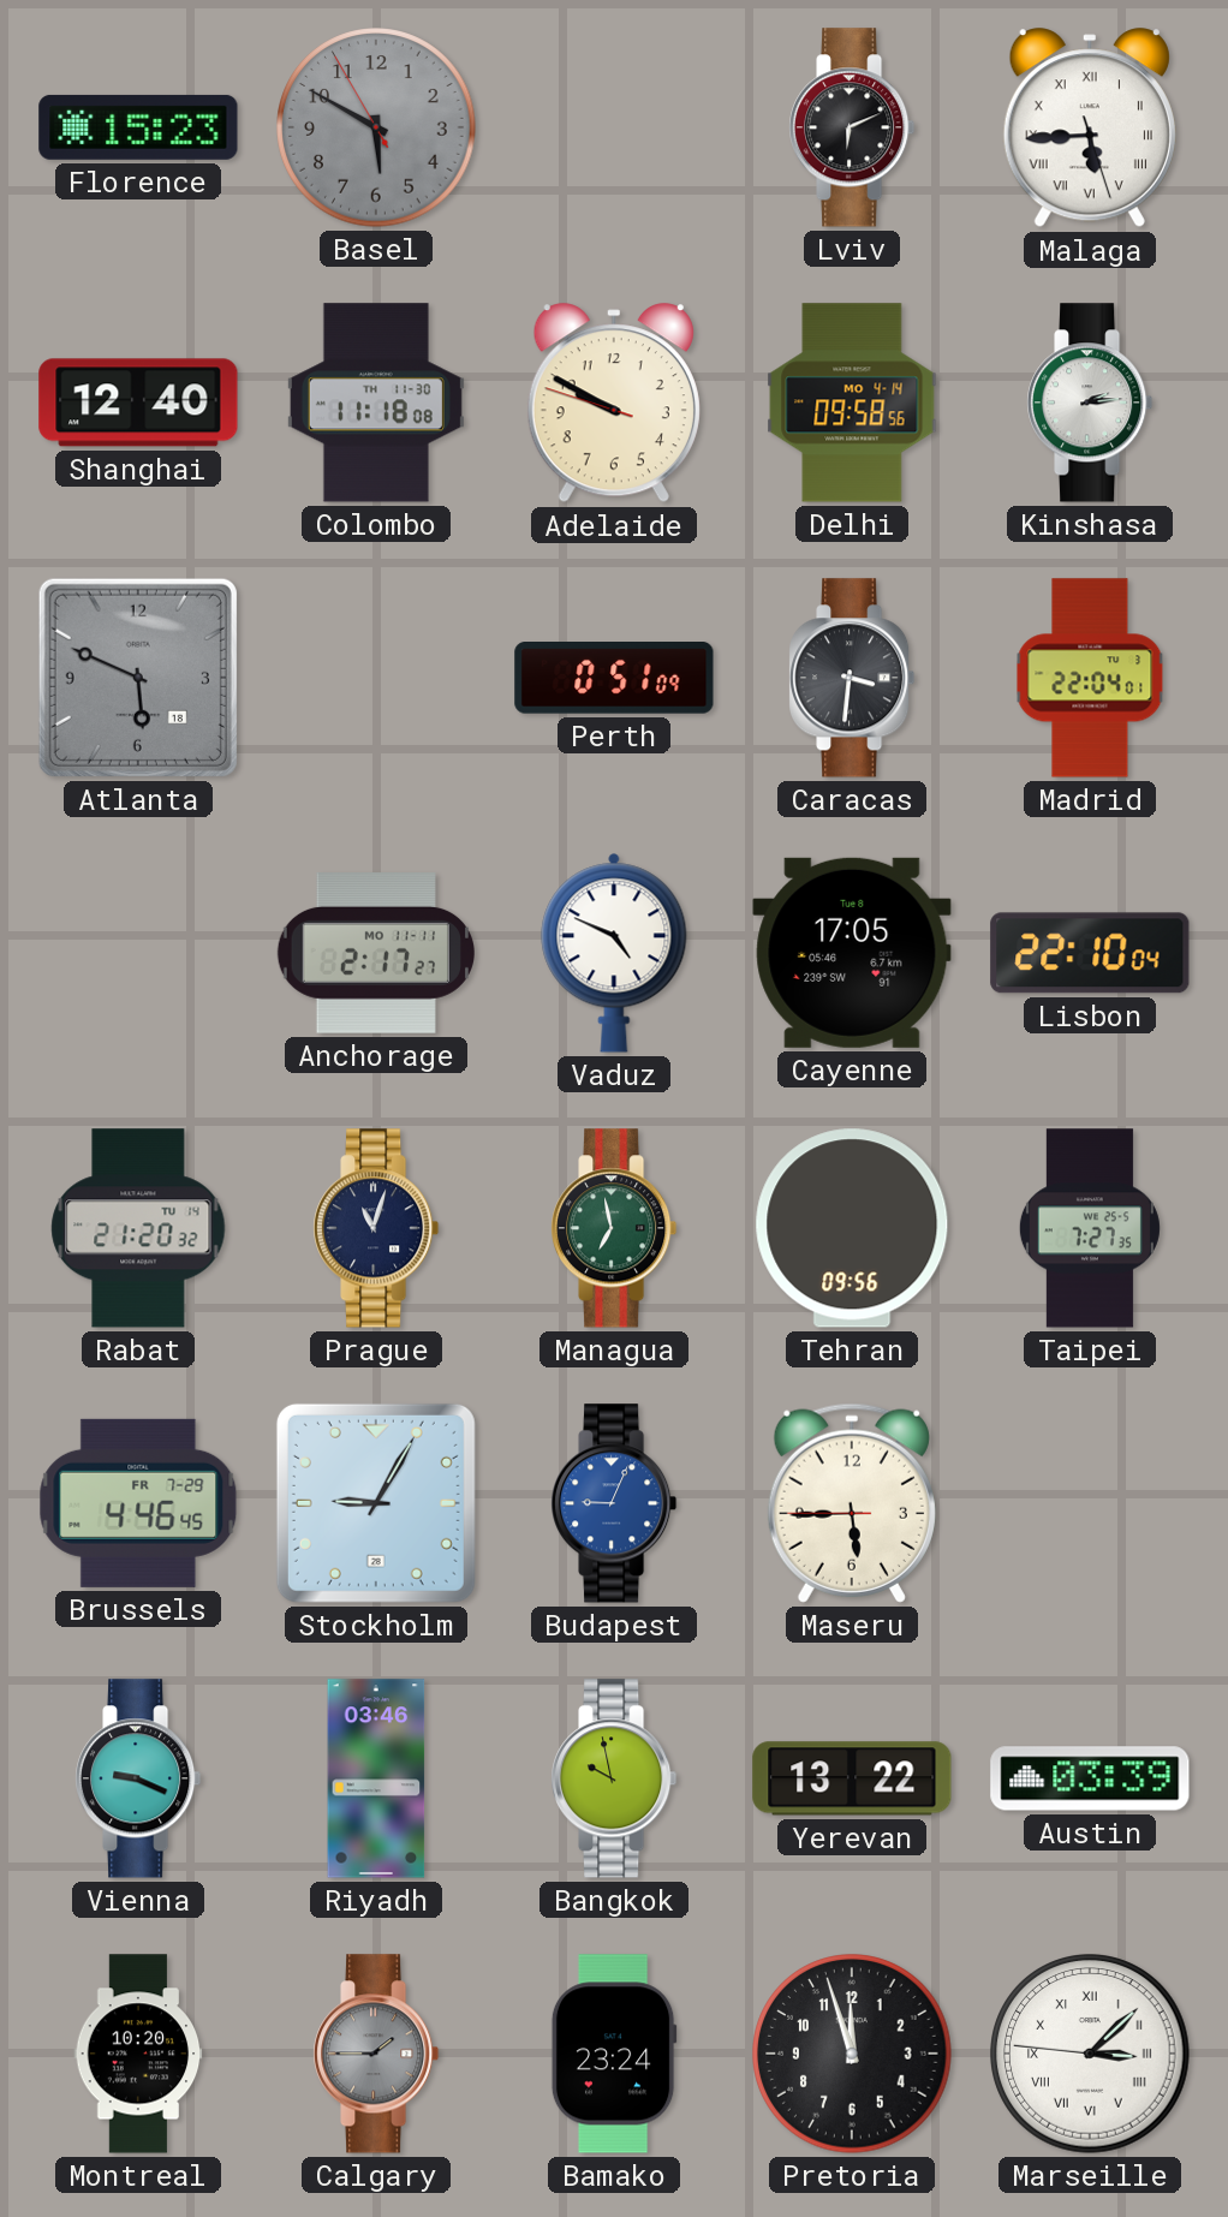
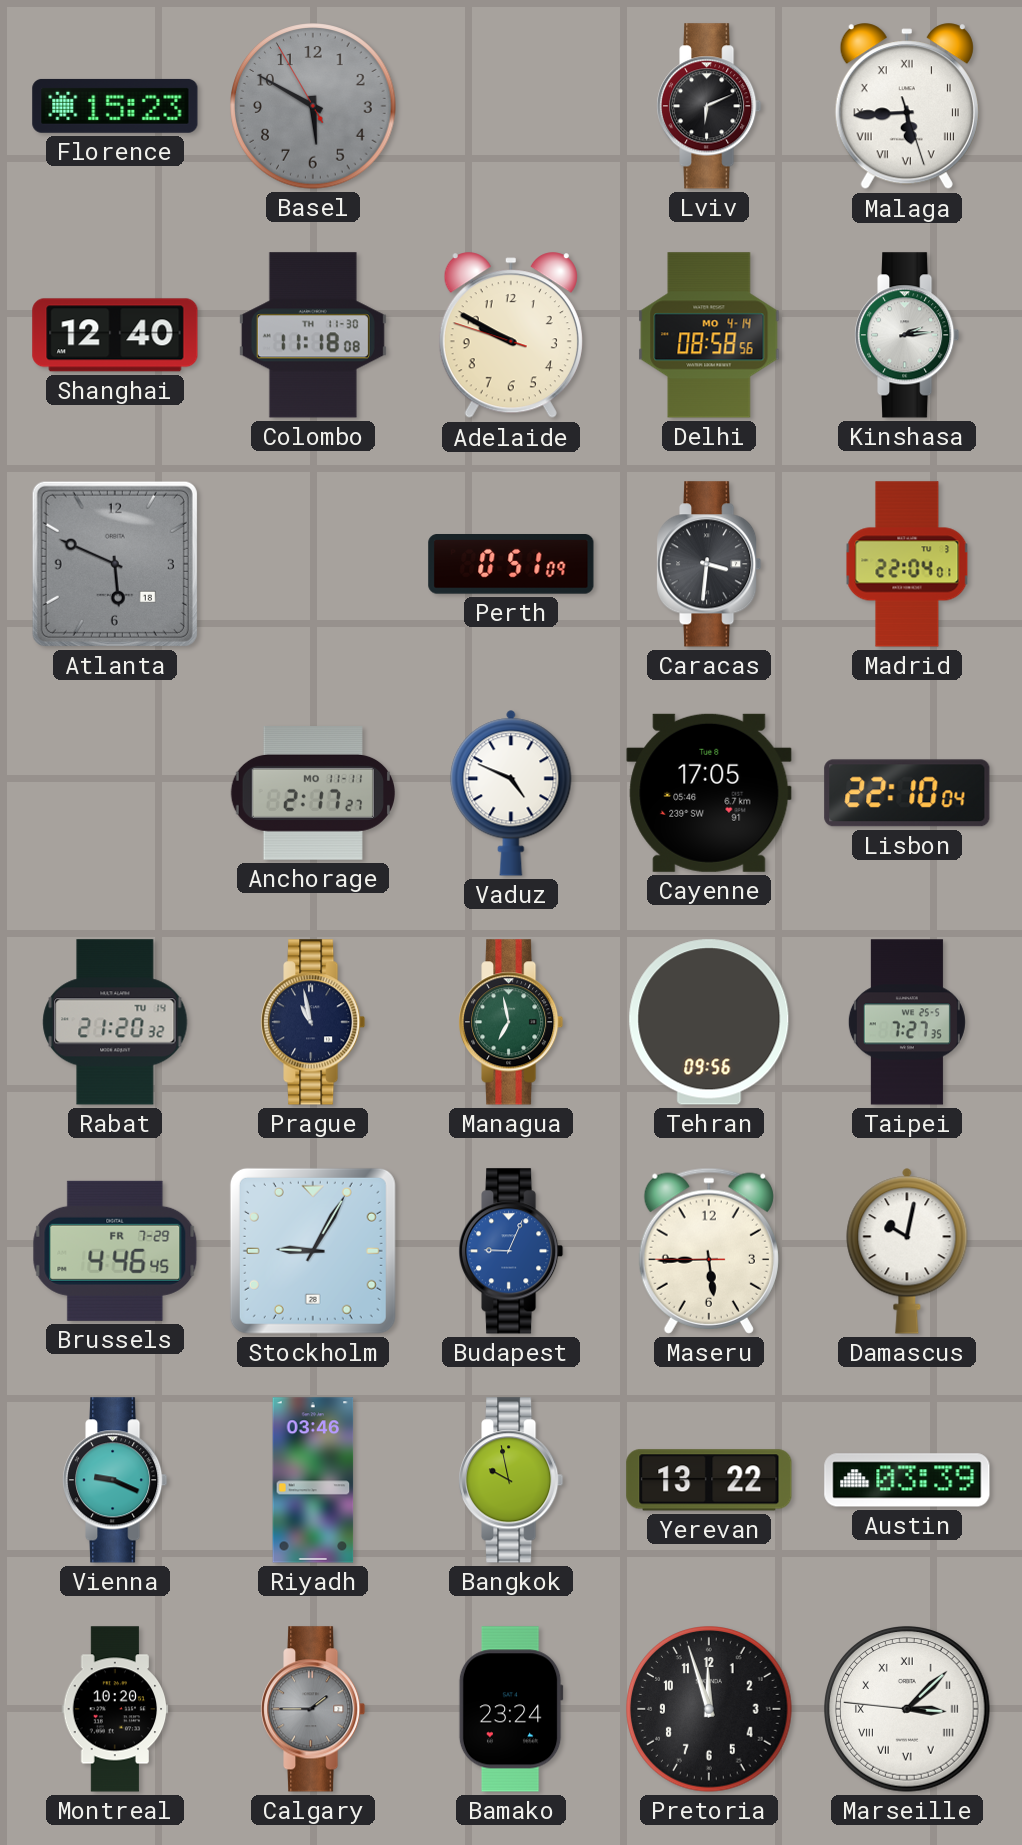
Delhi: 09:58 -> 08:58 (709, 335)
Prague: 11:03 -> 10:58 (314, 1022)
Damascus: none -> 10:02 (907, 1251)
